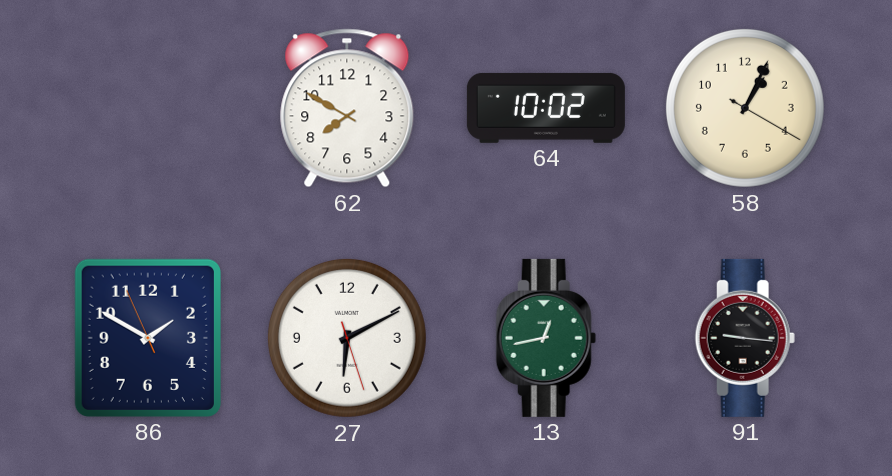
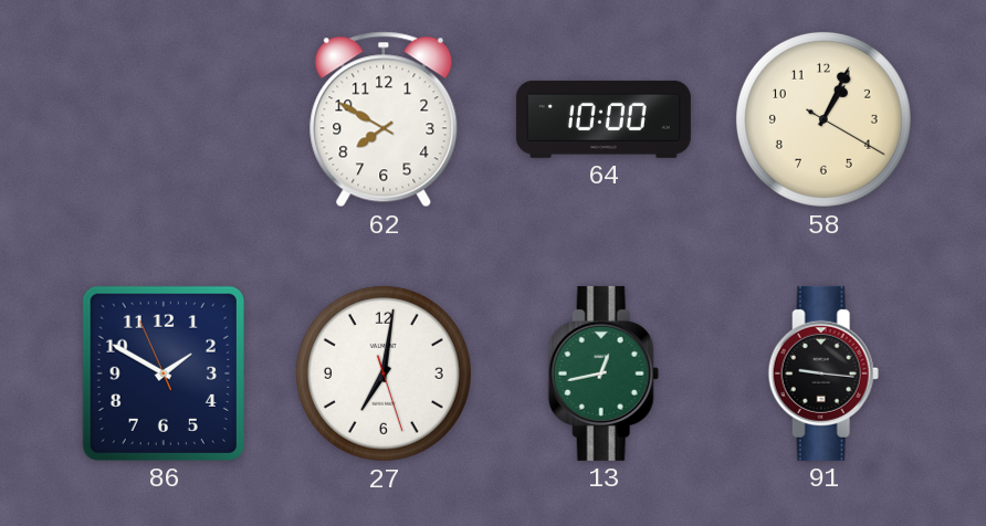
64: 10:02 -> 10:00 (604, 119)
27: 6:10 -> 7:01 (384, 374)
